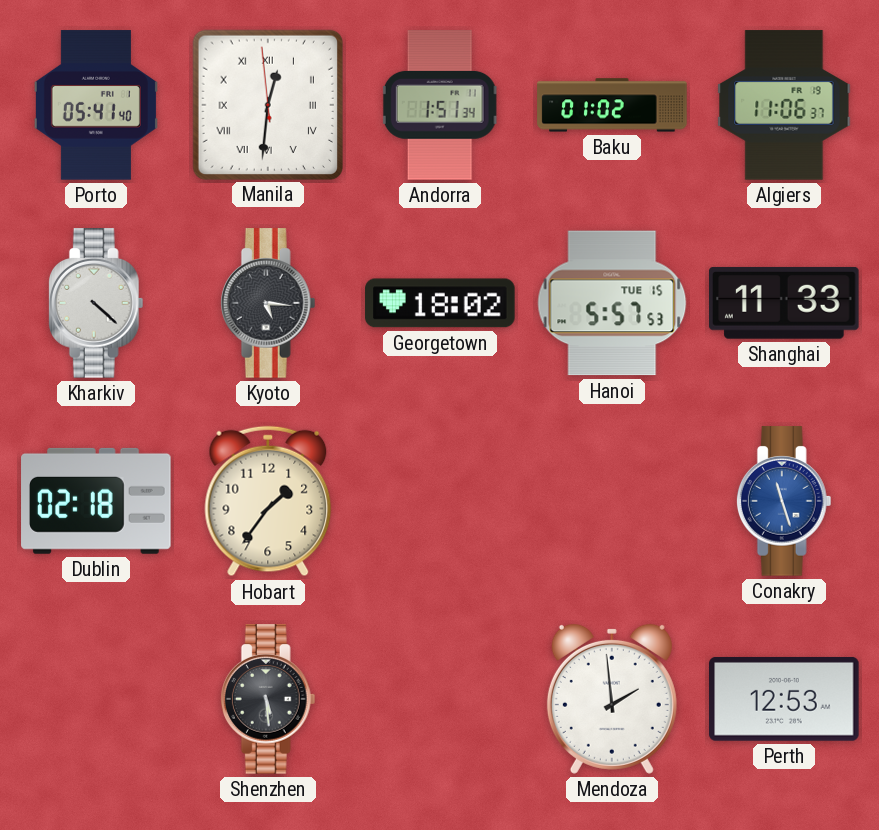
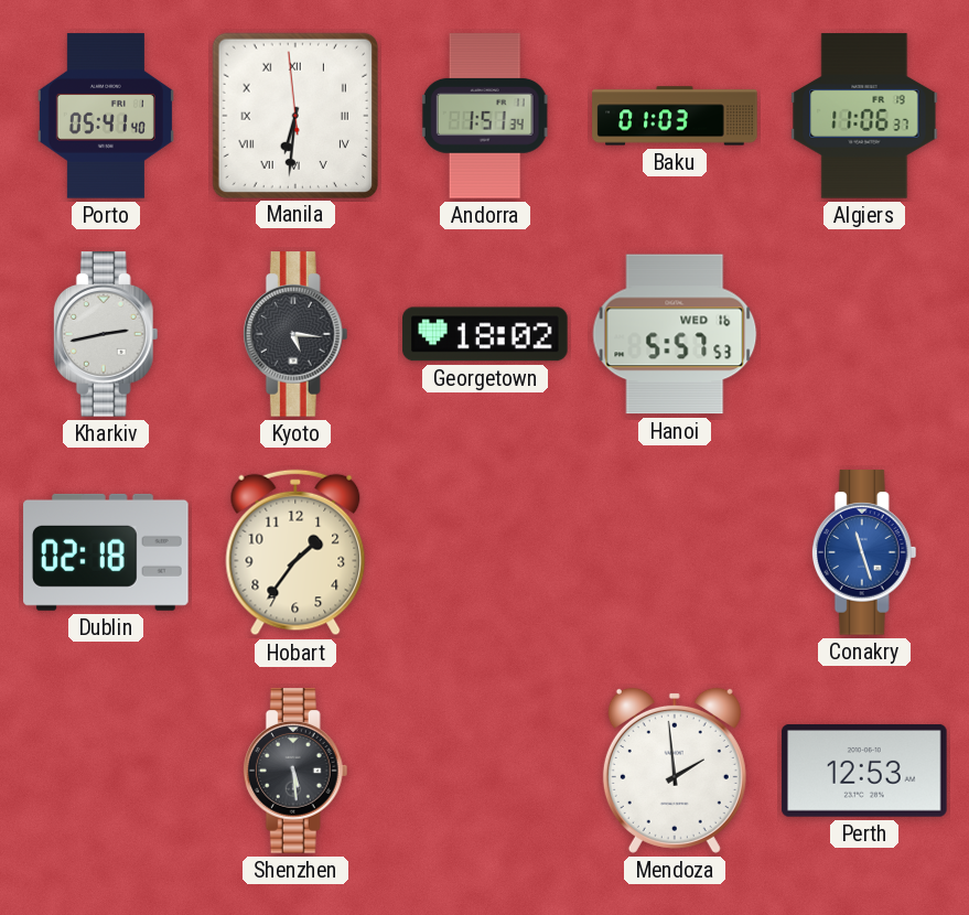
Manila: 12:30 -> 6:30 (294, 115)
Baku: 01:02 -> 01:03 (675, 116)
Kharkiv: 4:22 -> 2:43 (106, 334)
Hanoi date: TUE 15 -> WED 16 (675, 334)
Shanghai: 11:33 -> none (784, 303)
